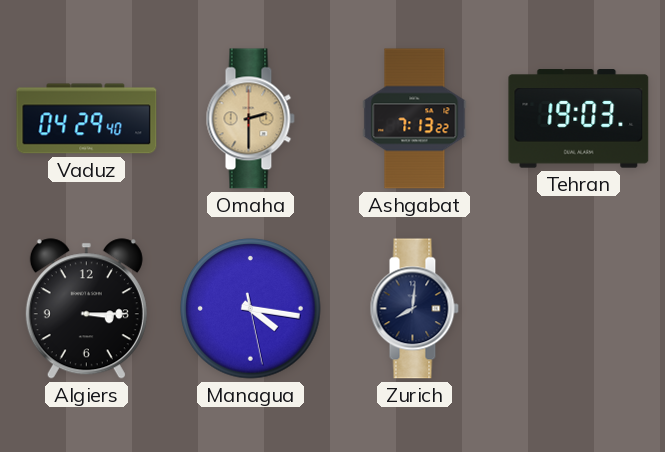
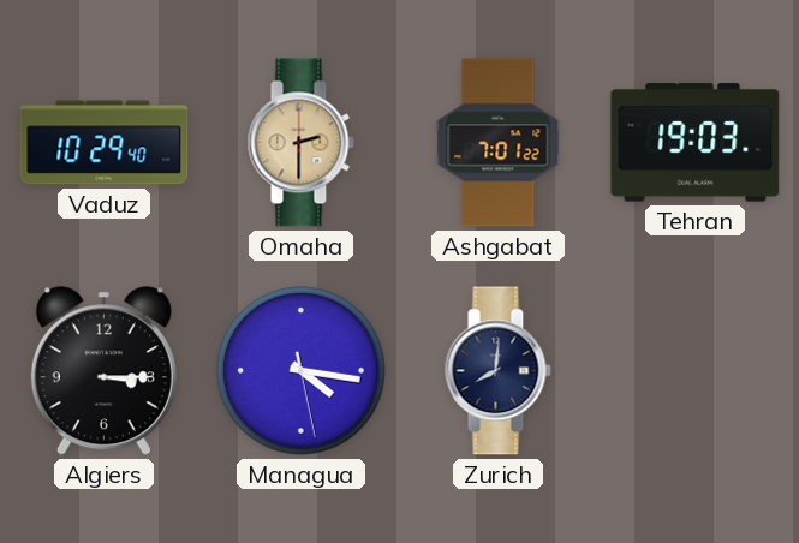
Vaduz: 04:29 -> 10:29 (105, 143)
Ashgabat: 7:13 -> 7:01 (499, 143)
